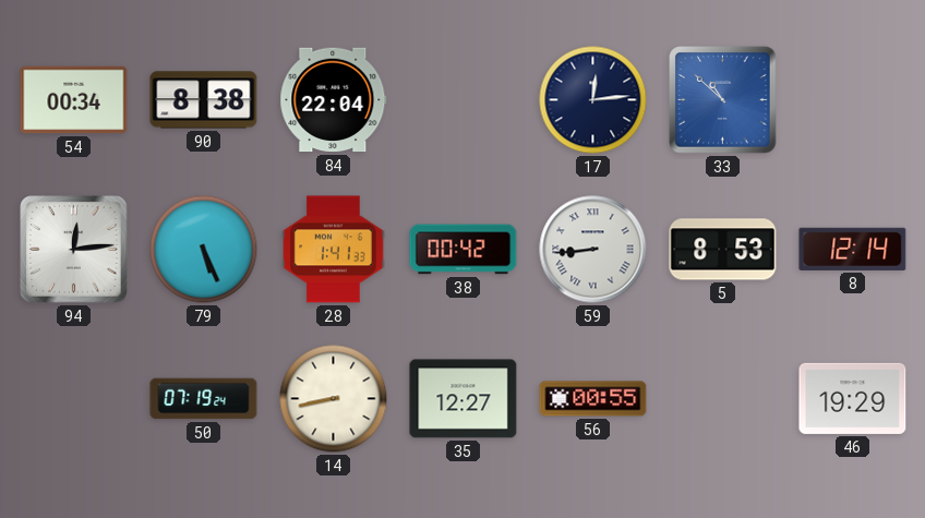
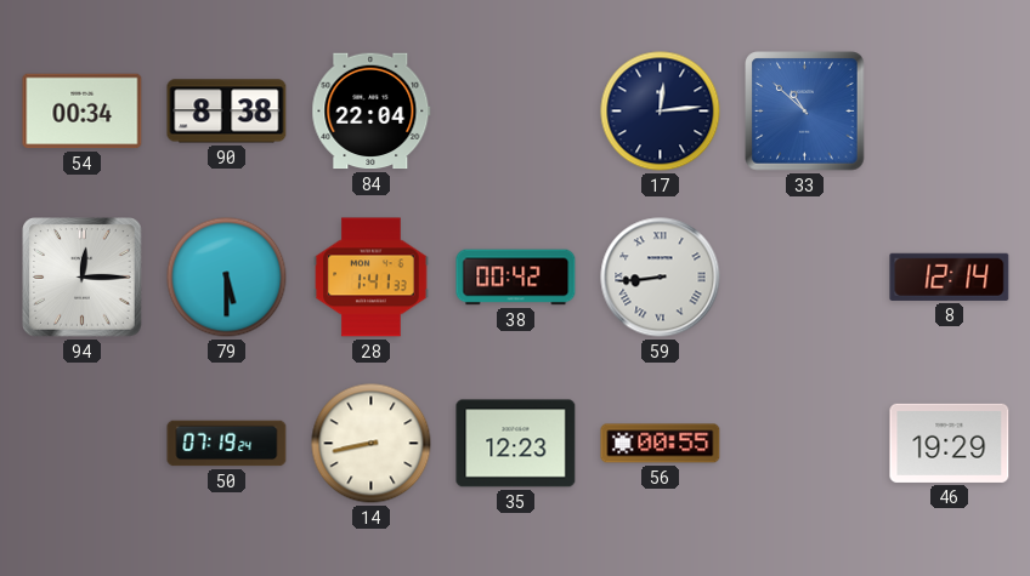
94: 12:14 -> 12:15 (83, 278)
79: 5:26 -> 5:30 (227, 278)
5: 8:53 -> none (723, 250)
35: 12:27 -> 12:23 (516, 444)
